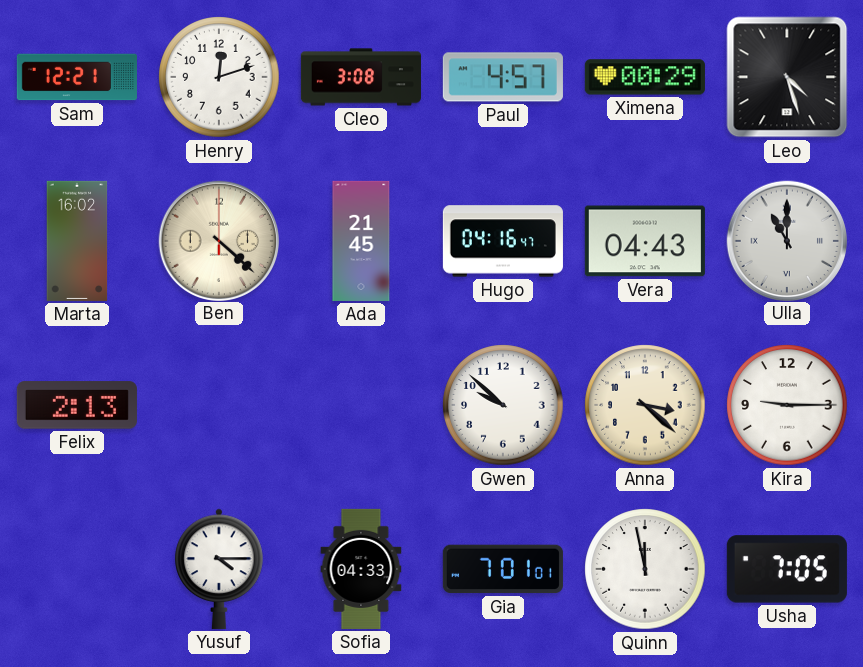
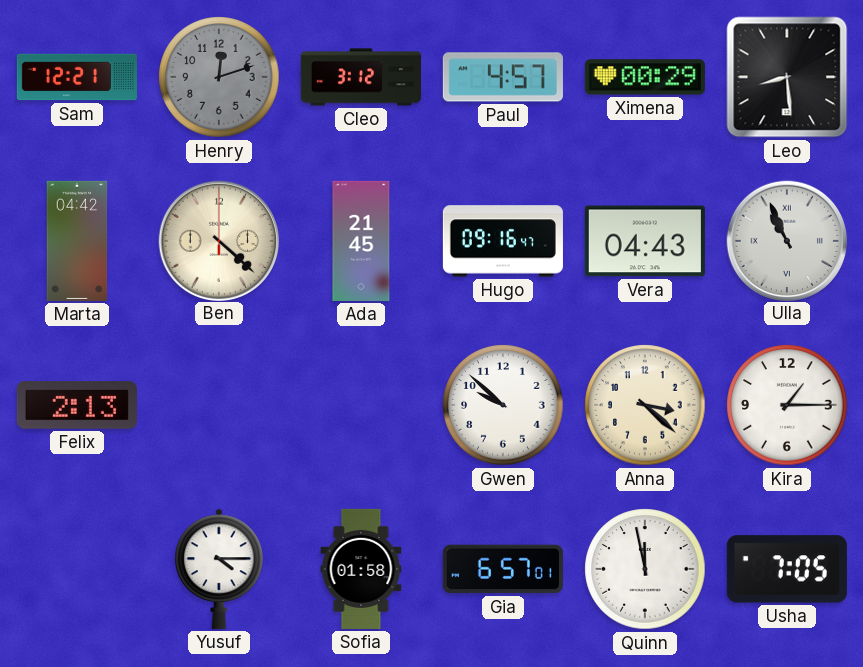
Henry dial: white -> grey (219, 77)
Cleo: 3:08 -> 3:12 (361, 77)
Leo: 4:27 -> 8:29 (787, 77)
Marta: 16:02 -> 04:42 (77, 241)
Hugo: 04:16 -> 09:16 (503, 241)
Ulla: 11:00 -> 10:56 (786, 240)
Kira: 9:15 -> 1:15 (787, 405)
Sofia: 04:33 -> 01:58 (361, 569)
Gia: 7:01 -> 6:57 (503, 569)
